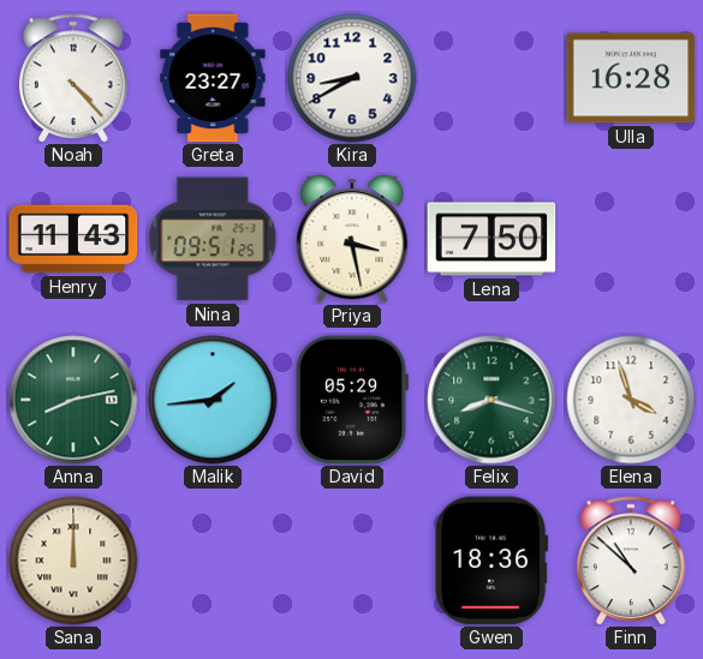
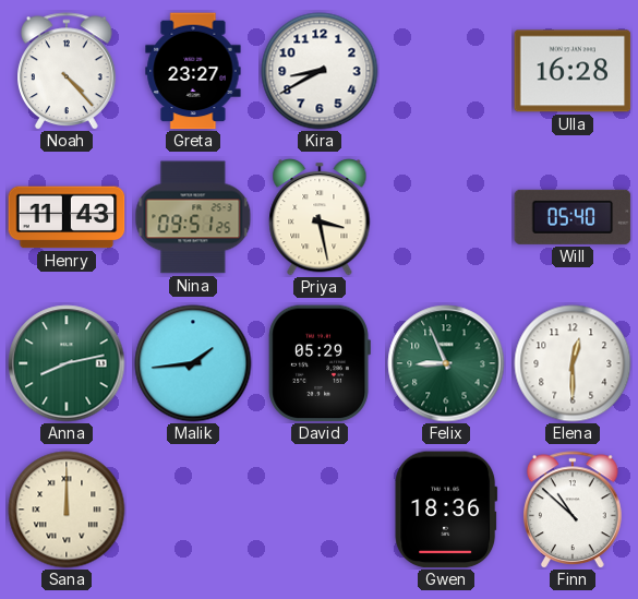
Lena: 7:50 -> none (491, 239)
Will: none -> 05:40 (573, 217)
Felix: 8:18 -> 8:56 (446, 363)
Elena: 3:57 -> 12:30 (573, 363)
